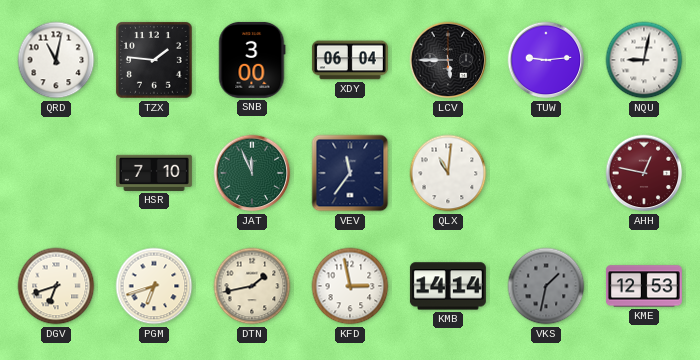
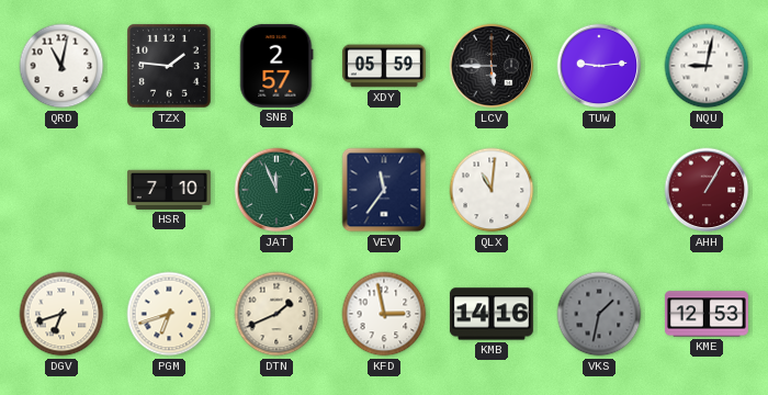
SNB: 3:00 -> 2:57 (276, 66)
XDY: 06:04 -> 05:59 (384, 66)
AHH: 12:47 -> 1:05 (707, 190)
DTN: 1:43 -> 1:41 (276, 314)
KMB: 14:14 -> 14:16 (492, 314)
